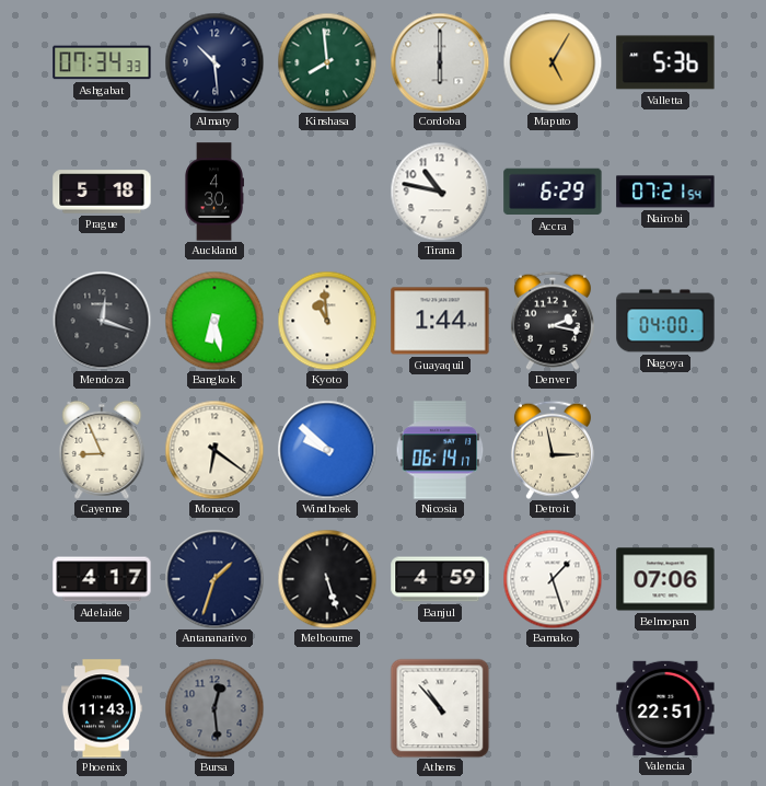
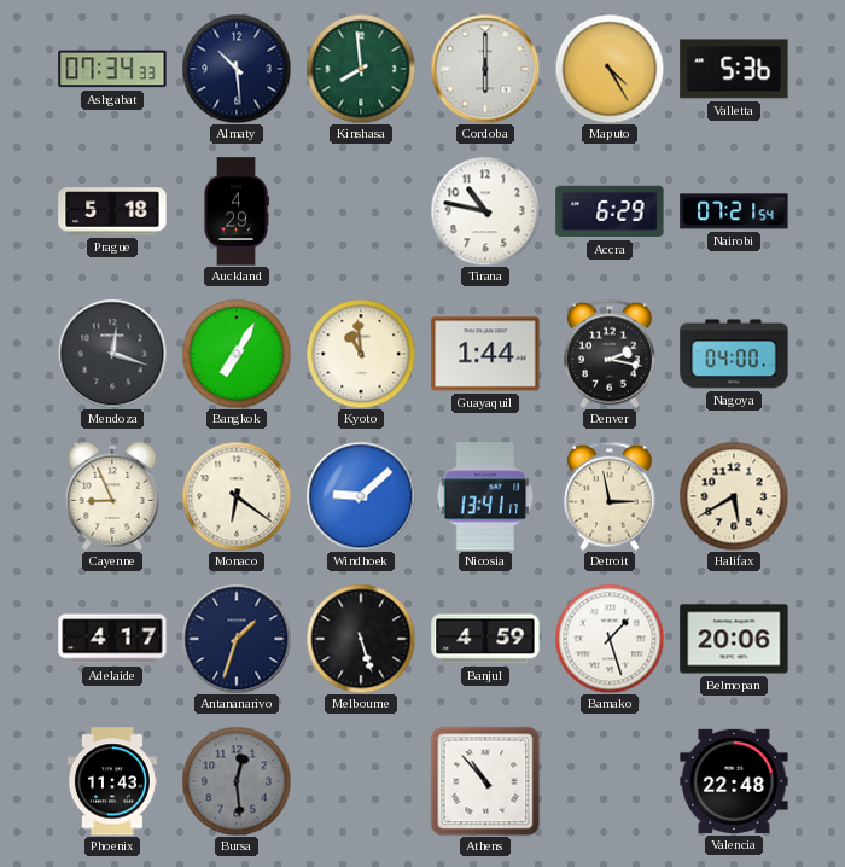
Maputo: 5:05 -> 4:25 (610, 69)
Auckland: 4:30 -> 4:29 (235, 211)
Bangkok: 6:28 -> 7:05 (237, 354)
Windhoek: 9:52 -> 9:08 (361, 496)
Nicosia: 06:14 -> 13:41 (485, 496)
Halifax: none -> 5:40 (734, 496)
Belmopan: 07:06 -> 20:06 (734, 639)
Valencia: 22:51 -> 22:48 (734, 781)
